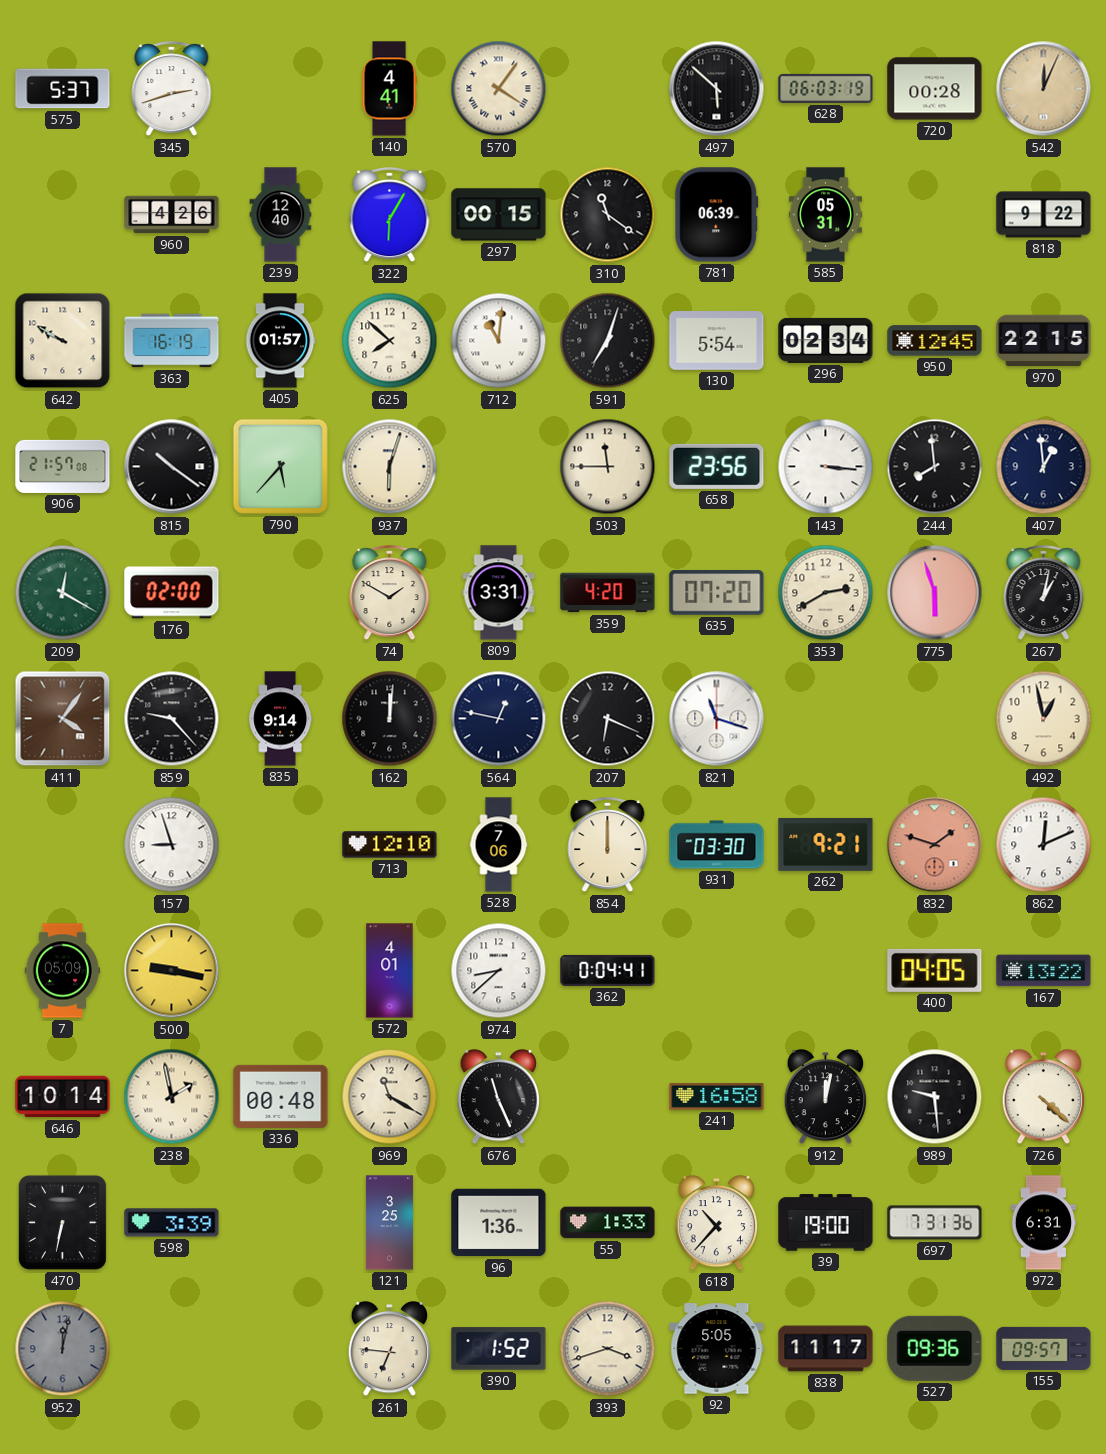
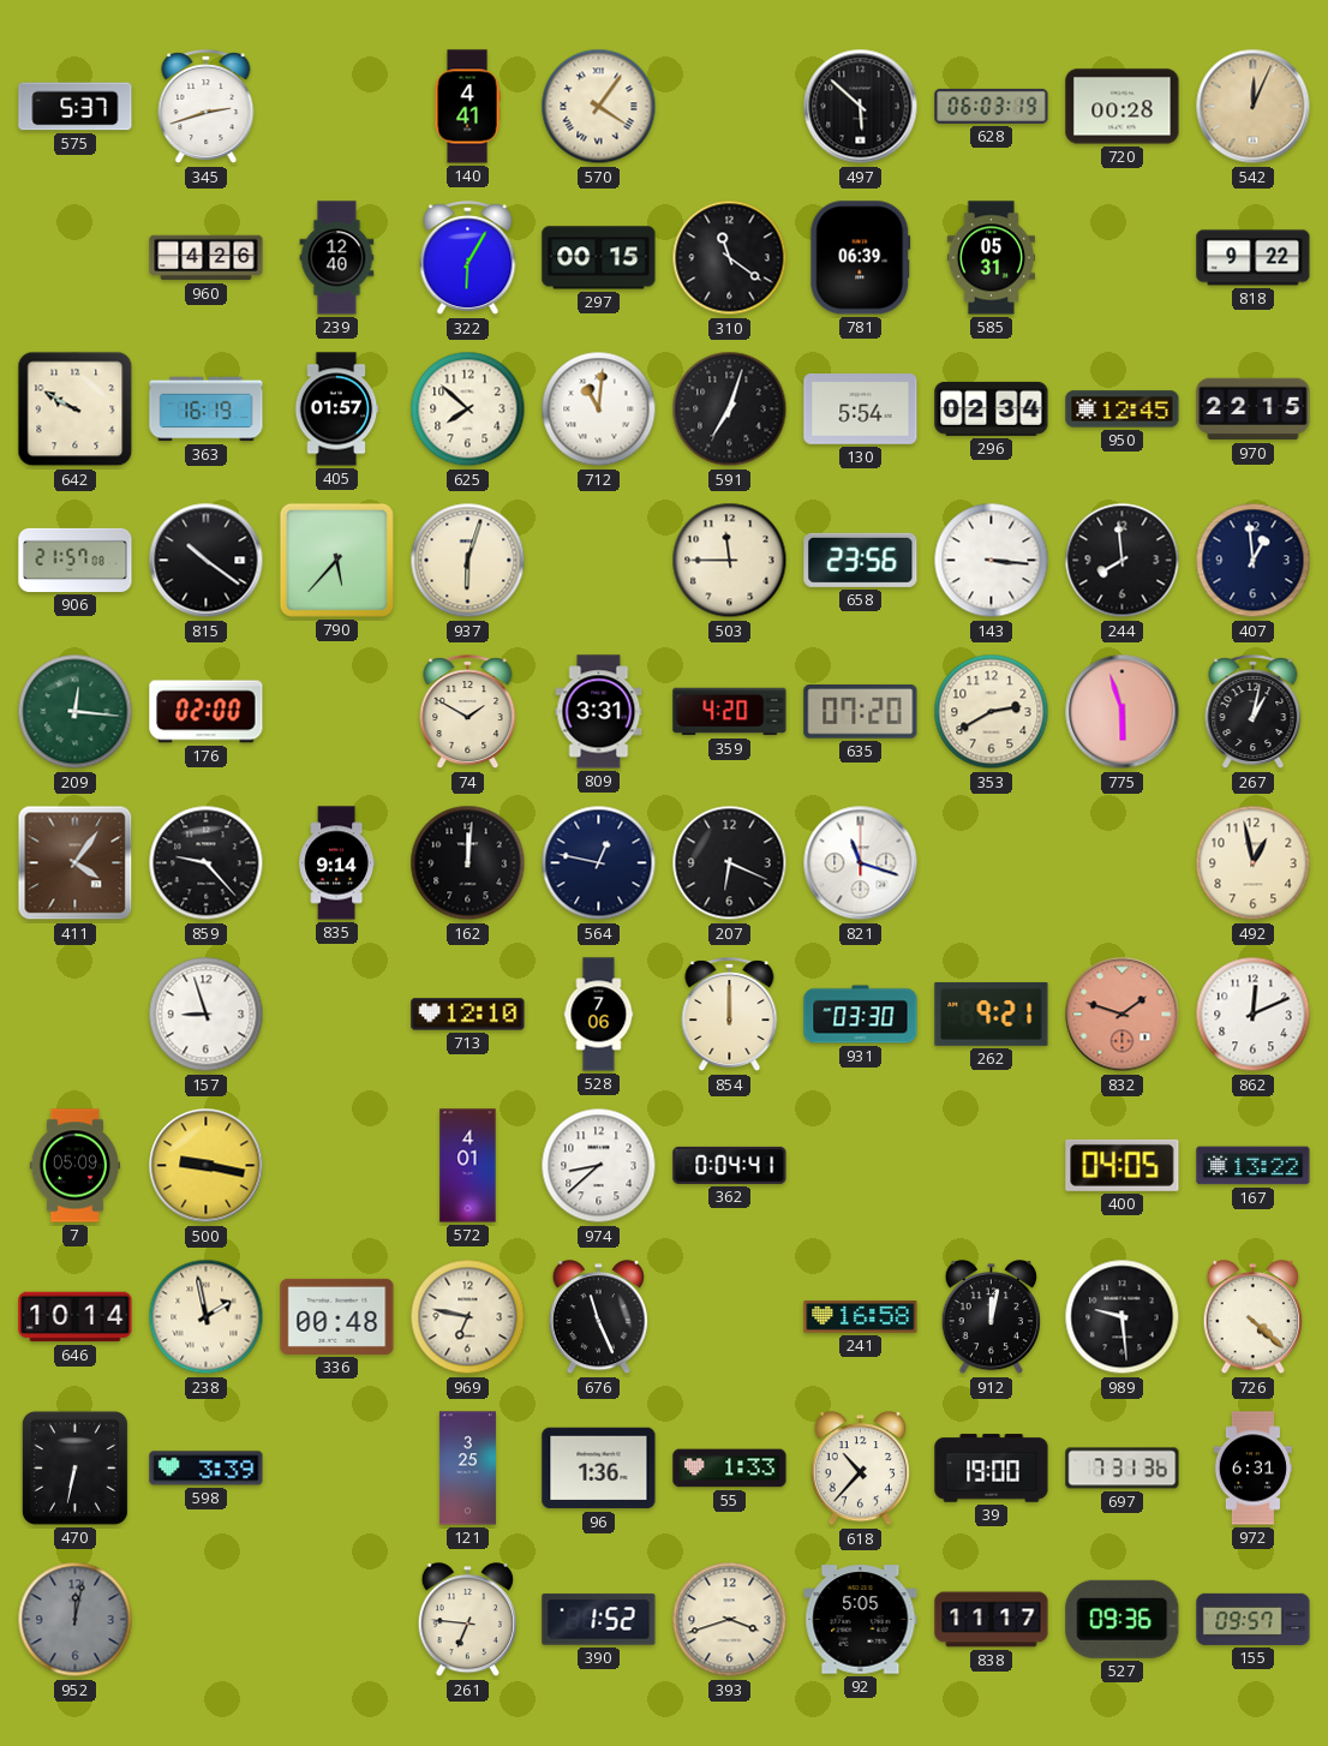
209: 12:20 -> 12:16 (76, 712)
969: 11:20 -> 6:47 (468, 1317)
